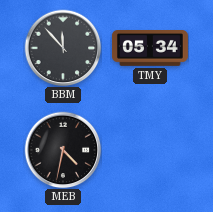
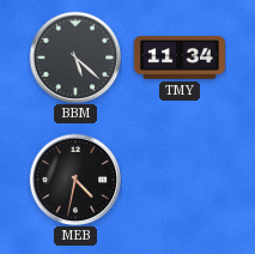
BBM: 11:53 -> 5:22 (75, 58)
TMY: 05:34 -> 11:34 (180, 59)
